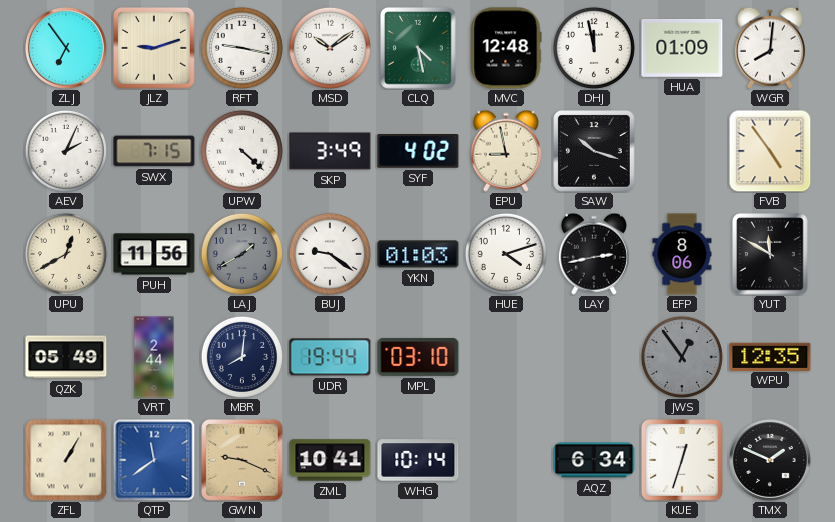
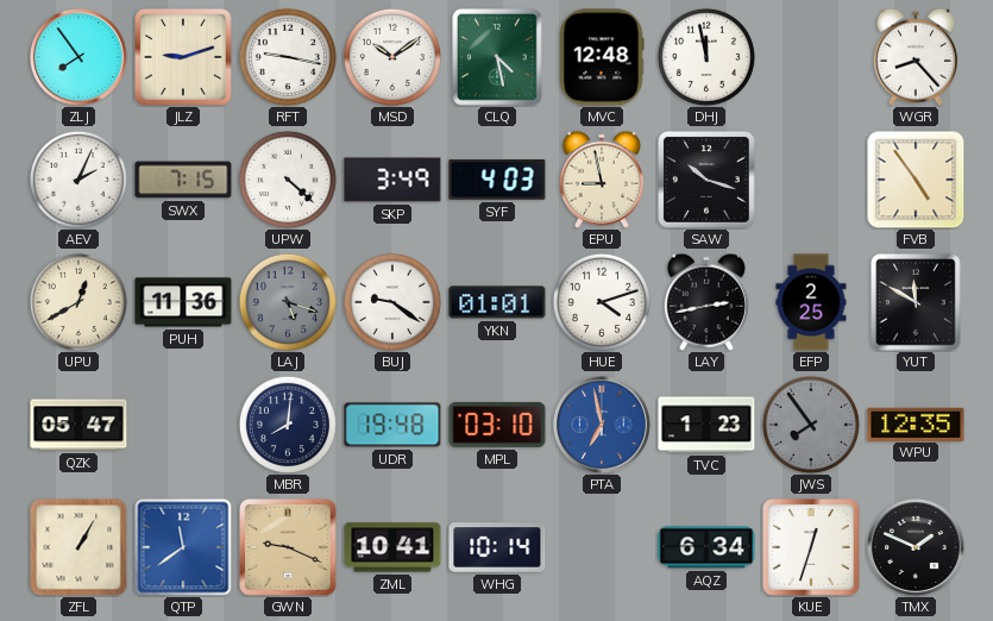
ZLJ: 6:54 -> 7:54 (78, 57)
HUA: 01:09 -> none (682, 48)
WGR: 8:01 -> 8:23 (916, 57)
SYF: 4:02 -> 4:03 (497, 180)
PUH: 11:56 -> 11:36 (183, 302)
LAJ: 1:40 -> 5:18 (288, 302)
YKN: 01:03 -> 01:01 (497, 302)
EFP: 8:06 -> 2:25 (811, 302)
QZK: 05:49 -> 05:47 (78, 425)
VRT: 2:44 -> none (154, 357)
UDR: 19:44 -> 19:48 (392, 425)
PTA: none -> 6:58 (602, 425)
TVC: none -> 1:23 (706, 425)
JWS: 12:54 -> 7:54 (811, 425)
